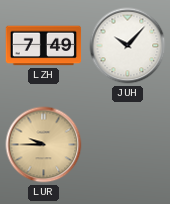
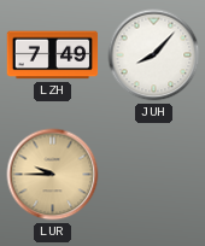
JUH: 10:07 -> 8:07 (154, 55)
